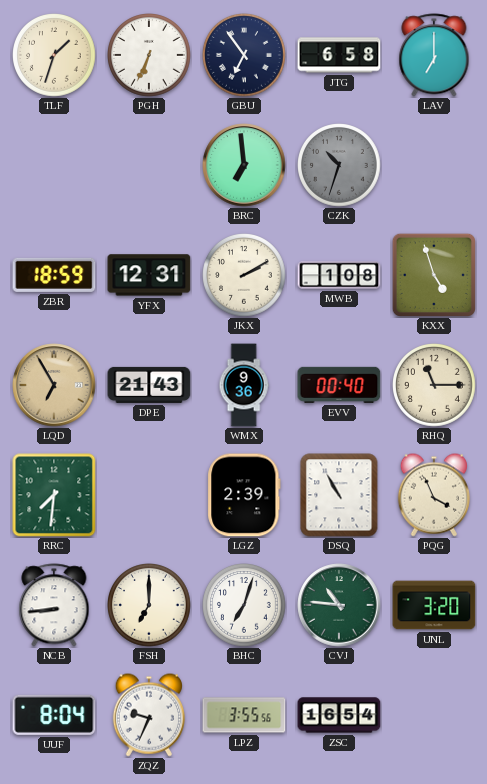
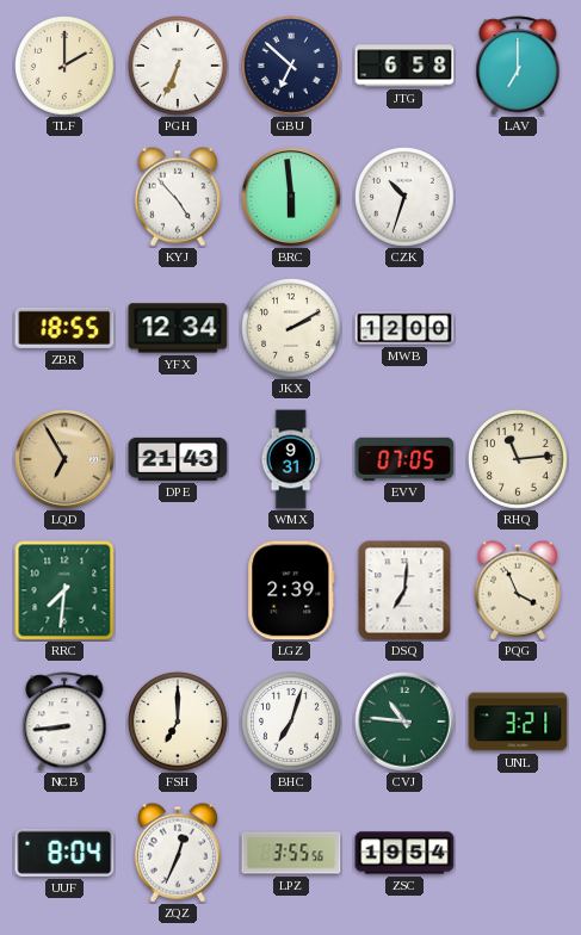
TLF: 1:33 -> 2:00 (66, 67)
GBU: 6:54 -> 6:52 (292, 67)
KYJ: none -> 4:53 (178, 197)
BRC: 6:59 -> 5:59 (291, 197)
CZK dial: grey -> white (406, 198)
ZBR: 18:59 -> 18:55 (64, 328)
YFX: 12:31 -> 12:34 (178, 328)
MWB: 1:08 -> 12:00 (404, 328)
KXX: 4:57 -> none (434, 275)
WMX: 9:36 -> 9:31 (291, 459)
EVV: 00:40 -> 07:05 (404, 459)
RHQ: 11:15 -> 11:14 (519, 460)
DSQ: 10:55 -> 7:01 (404, 590)
UNL: 3:20 -> 3:21 (518, 722)
ZQZ: 9:34 -> 12:34 (178, 853)
ZSC: 16:54 -> 19:54 (404, 853)
